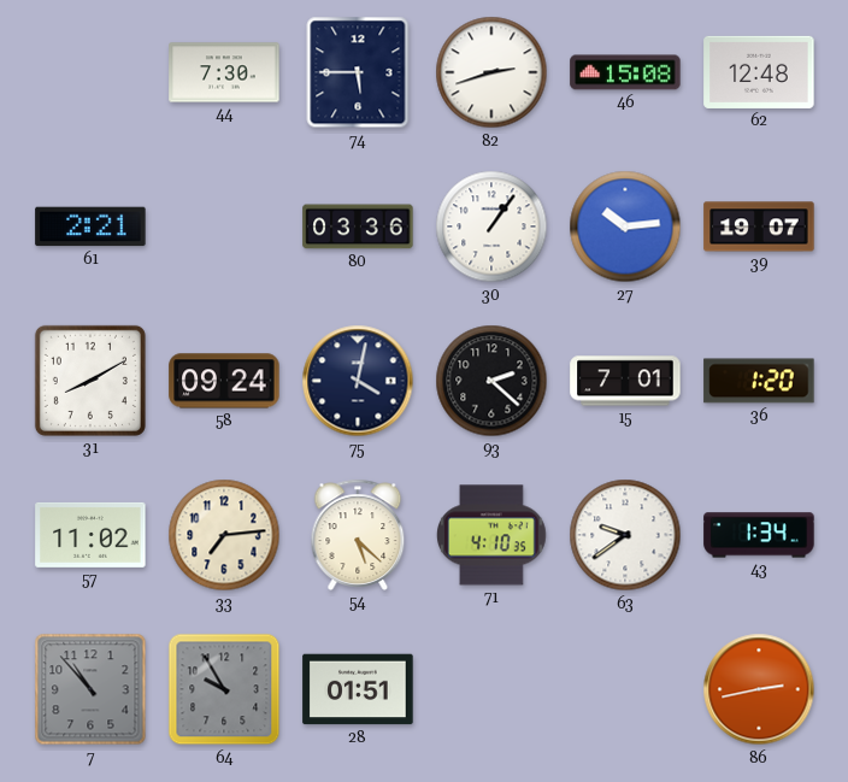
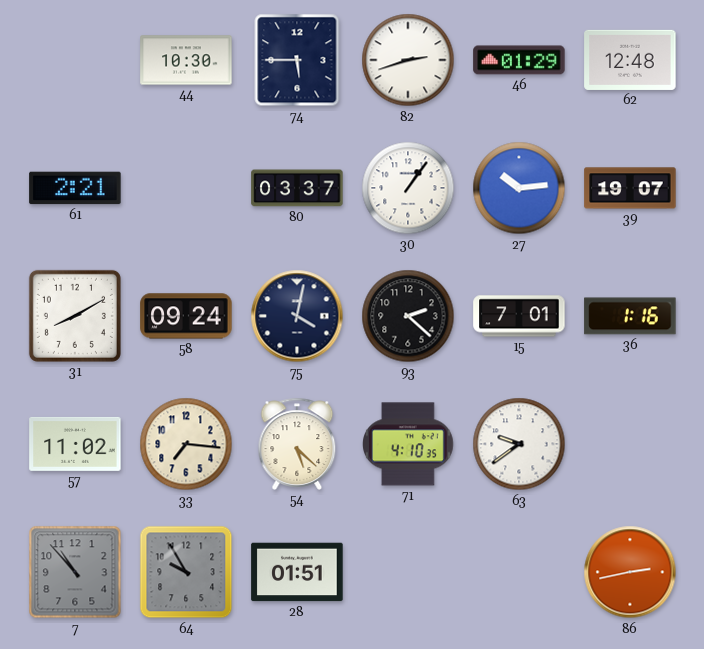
44: 7:30 -> 10:30 (186, 60)
46: 15:08 -> 01:29 (519, 60)
80: 03:36 -> 03:37 (297, 188)
36: 1:20 -> 1:16 (630, 316)
33: 7:14 -> 7:16 (186, 444)
43: 1:34 -> none (759, 535)
